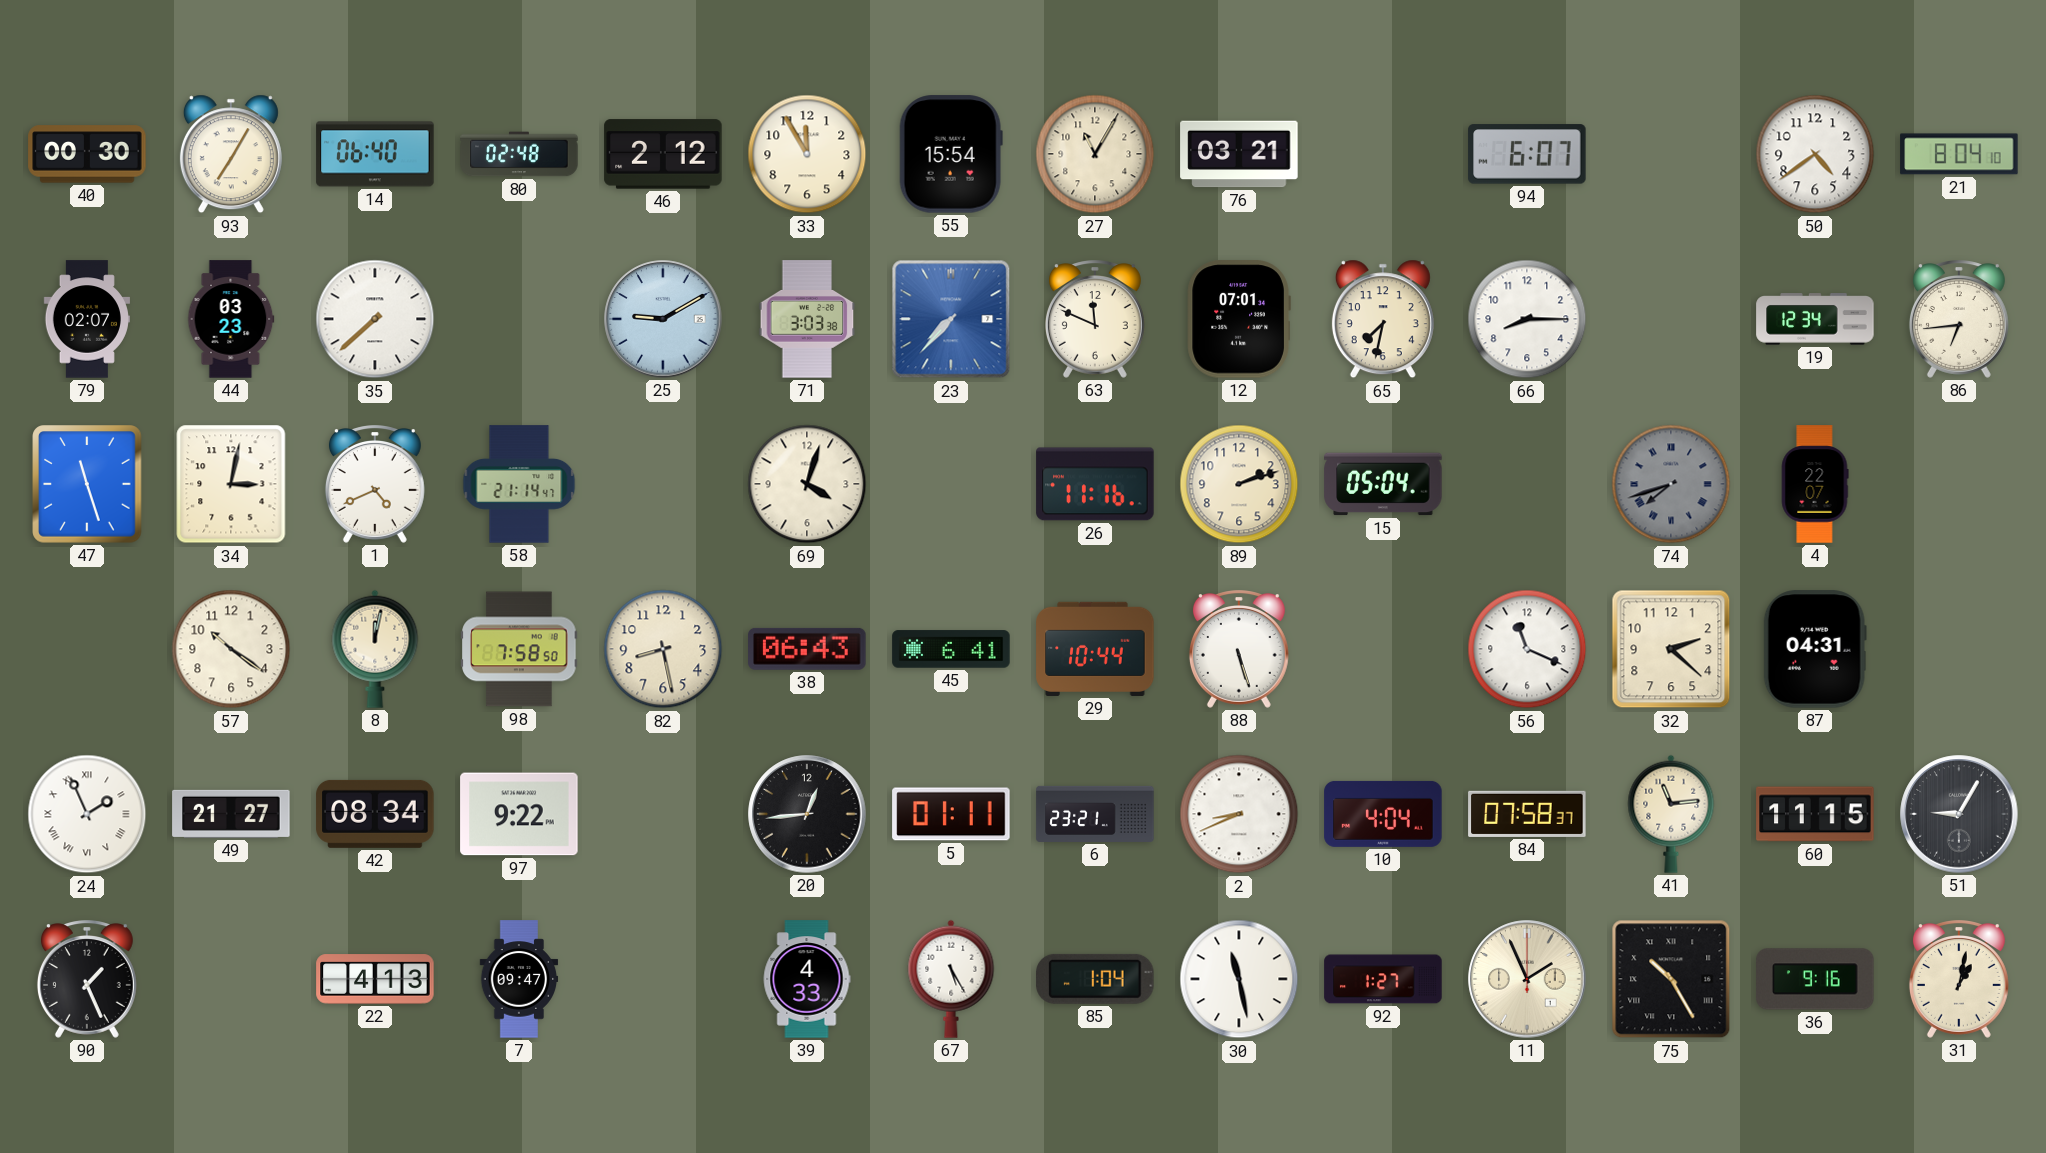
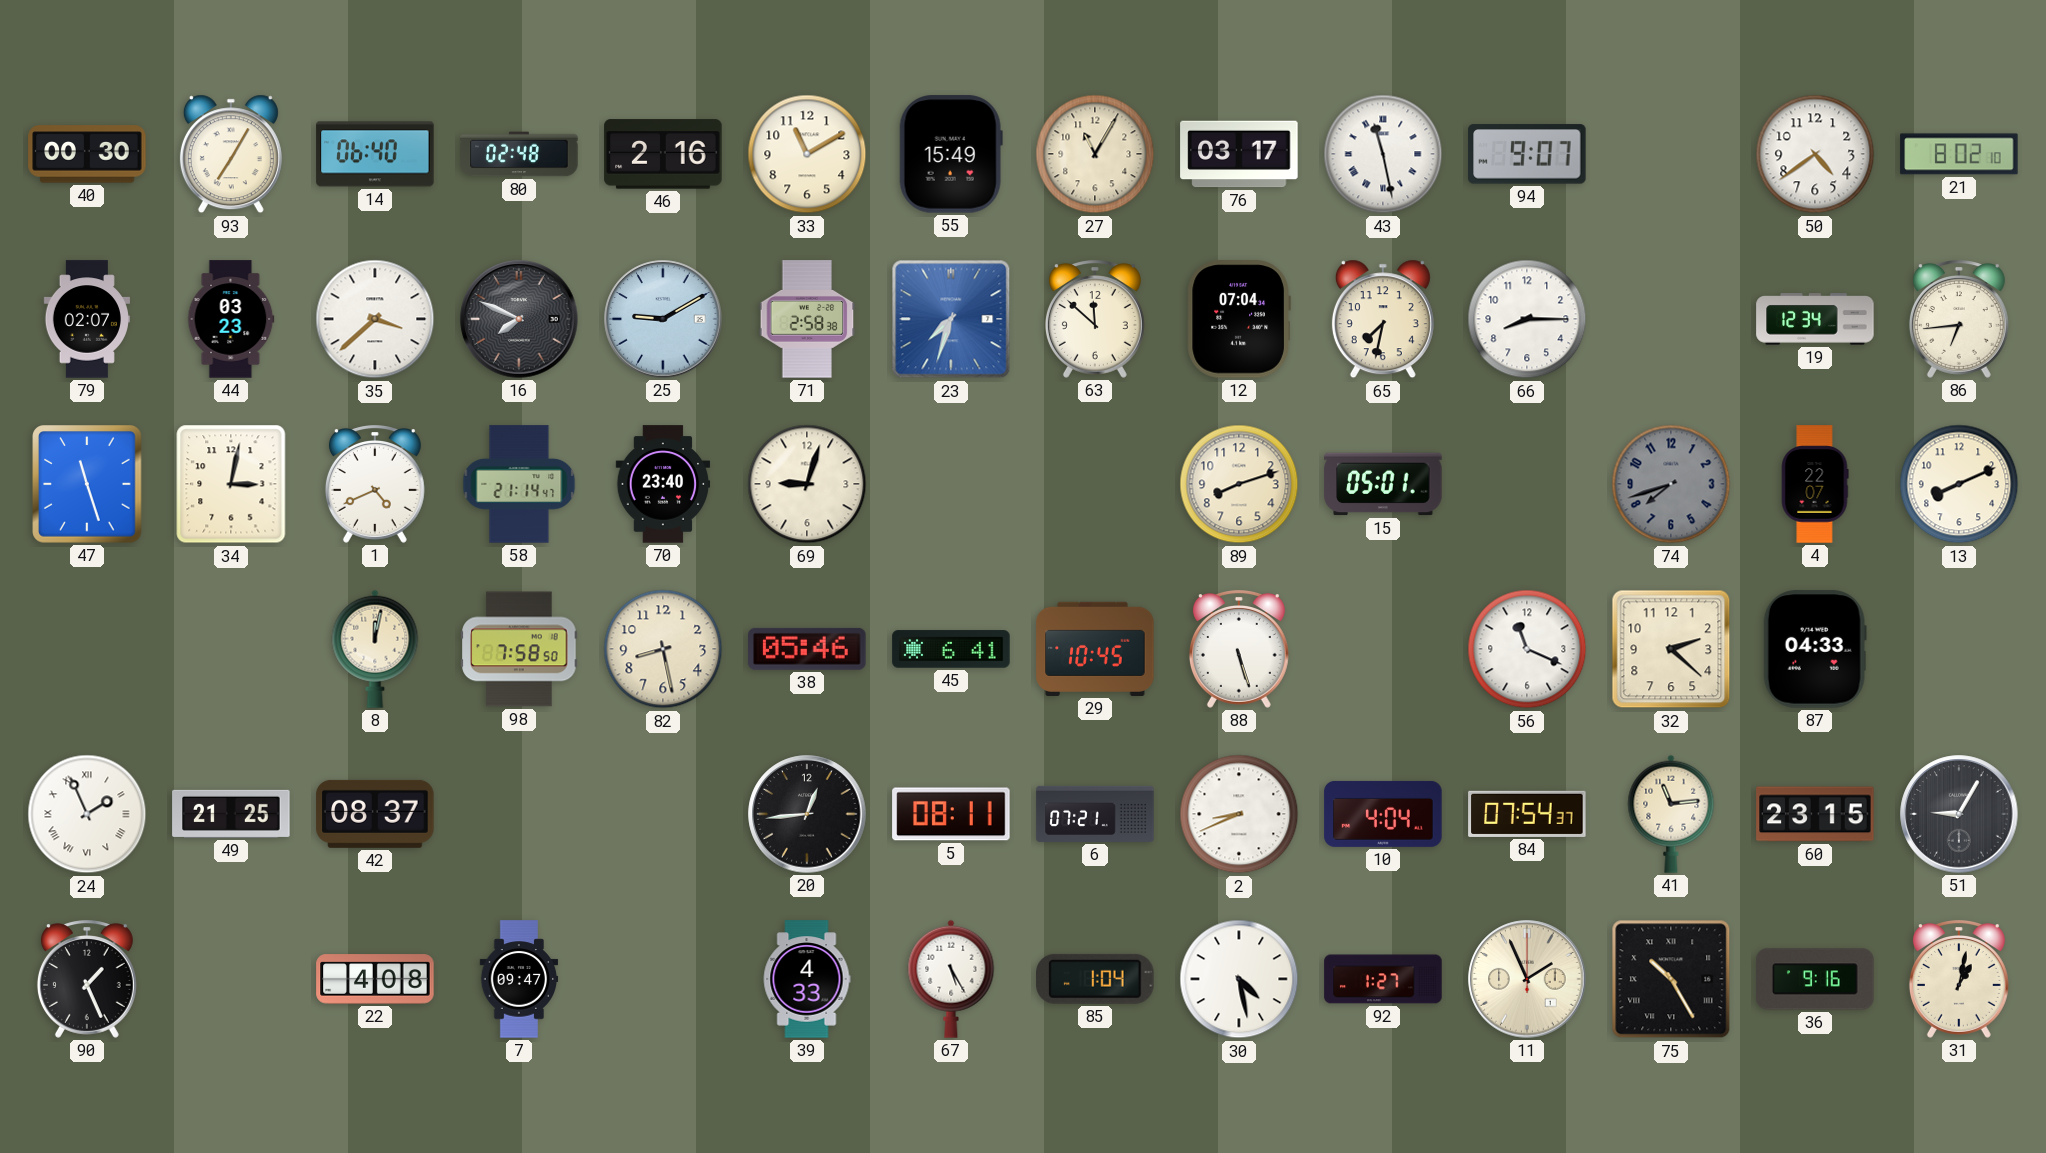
46: 2:12 -> 2:16 (663, 154)
33: 11:55 -> 11:10 (807, 154)
55: 15:54 -> 15:49 (951, 154)
76: 03:21 -> 03:17 (1239, 154)
43: none -> 11:28 (1383, 154)
94: 6:07 -> 9:07 (1527, 154)
21: 8:04 -> 8:02 (1959, 154)
35: 7:38 -> 3:38 (375, 319)
16: none -> 7:49 (519, 319)
71: 3:03 -> 2:58 (807, 319)
23: 7:37 -> 7:33 (951, 319)
63: 11:49 -> 11:52 (1095, 319)
12: 07:01 -> 07:04 (1239, 319)
70: none -> 23:40 (663, 484)
69: 4:03 -> 9:03 (807, 484)
26: 11:16 -> none (1095, 484)
89: 2:12 -> 8:12 (1239, 484)
15: 05:04 -> 05:01 (1383, 484)
74 numerals: Roman -> Arabic (1671, 484)
13: none -> 8:11 (1959, 484)
57: 10:21 -> none (231, 649)
38: 06:43 -> 05:46 (807, 649)
29: 10:44 -> 10:45 (1095, 649)
87: 04:31 -> 04:33 (1815, 649)
49: 21:27 -> 21:25 (231, 814)
42: 08:34 -> 08:37 (375, 814)
97: 9:22 -> none (519, 814)
5: 01:11 -> 08:11 (951, 814)
6: 23:21 -> 07:21 (1095, 814)
84: 07:58 -> 07:54 (1527, 814)
60: 11:15 -> 23:15 (1815, 814)
22: 4:13 -> 4:08 (375, 979)
30: 11:28 -> 4:28 (1239, 979)
